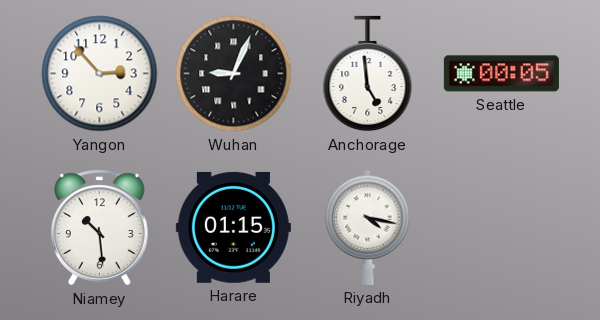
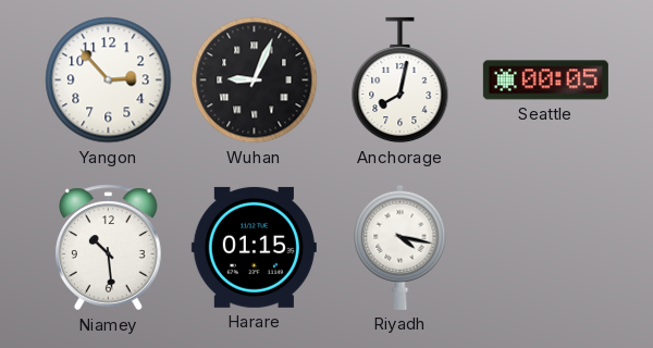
Anchorage: 4:59 -> 8:02 (401, 80)
